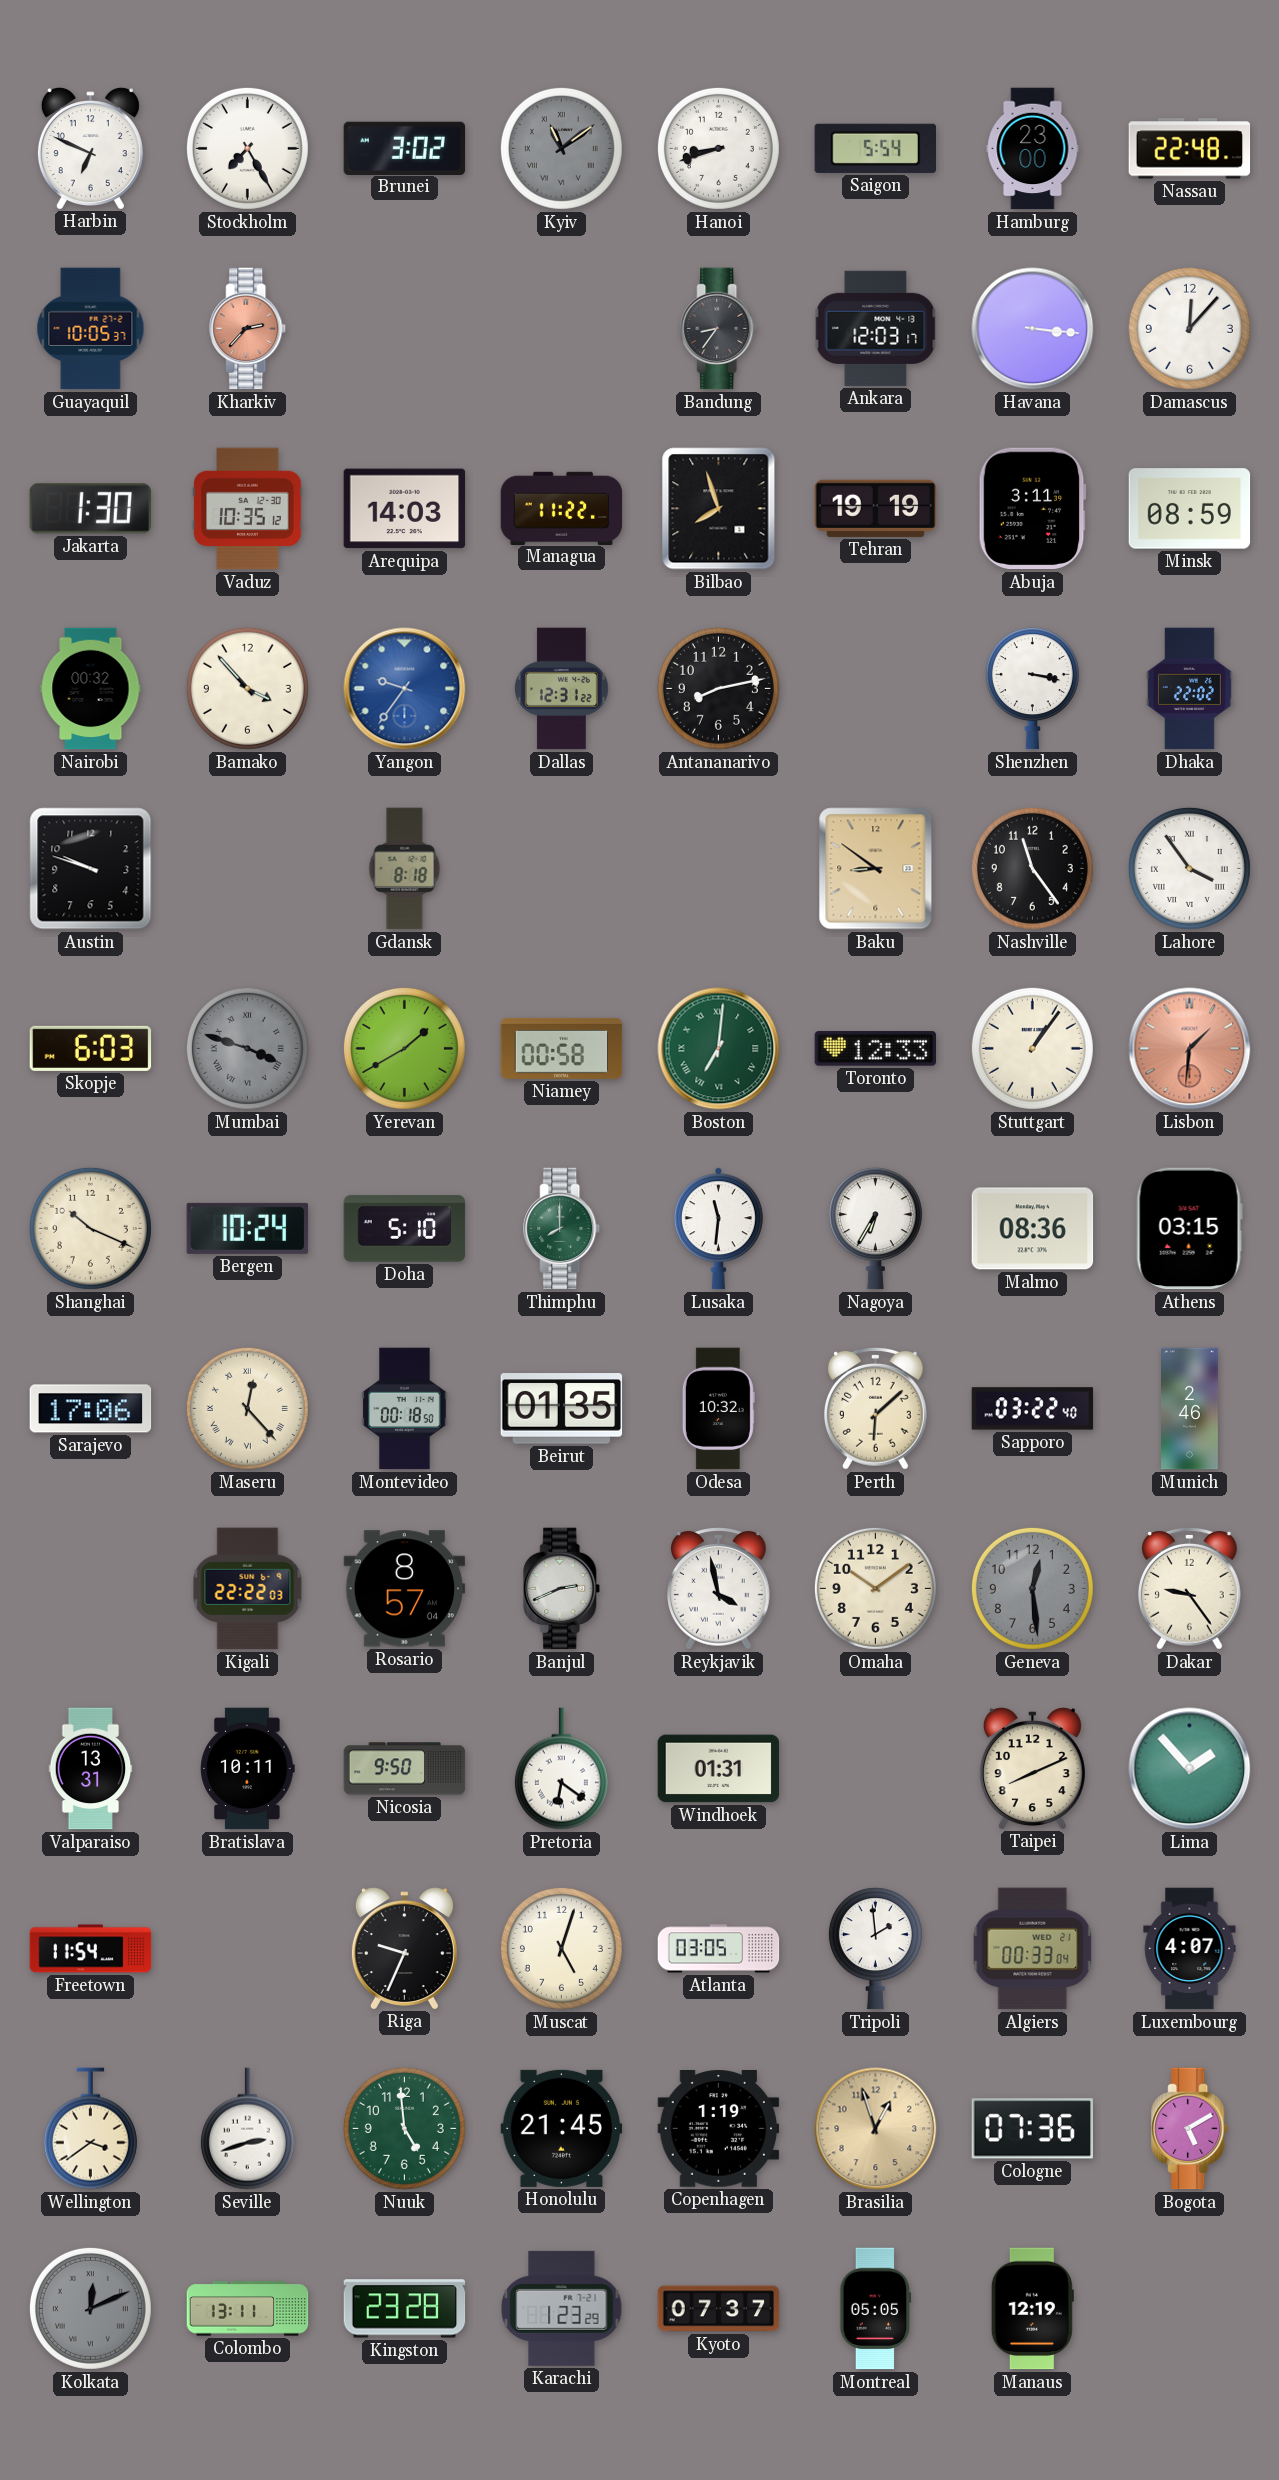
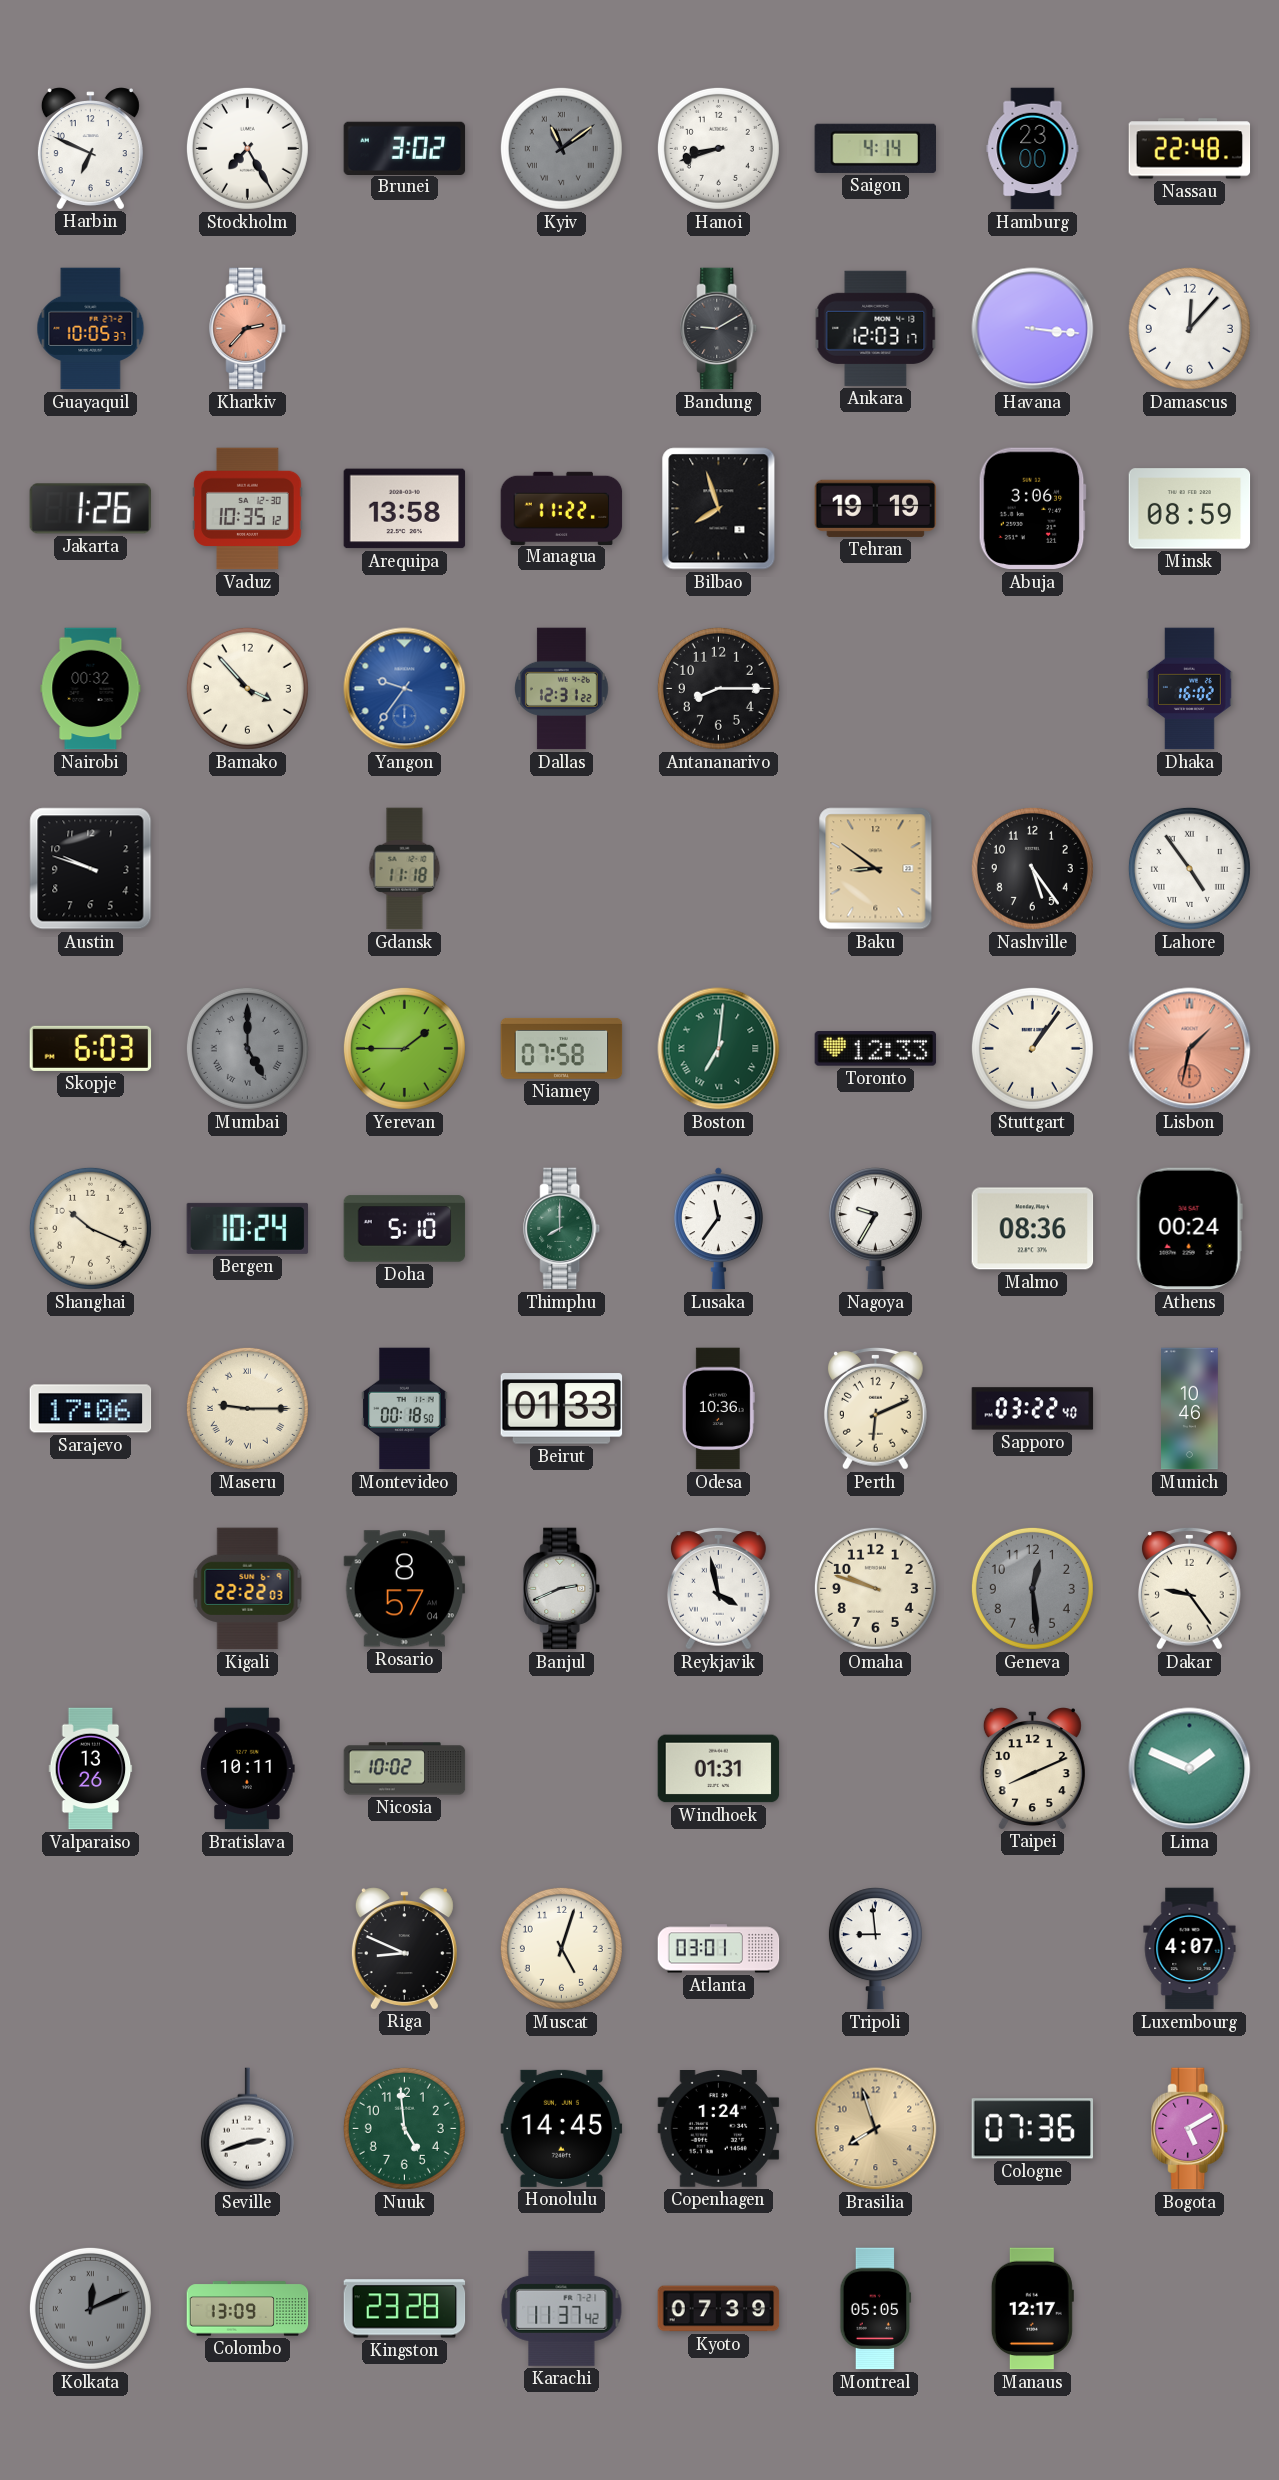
Saigon: 5:54 -> 4:14 (875, 148)
Bandung: 8:36 -> 9:10 (719, 329)
Jakarta: 1:30 -> 1:26 (91, 509)
Arequipa: 14:03 -> 13:58 (405, 509)
Abuja: 3:11 -> 3:06 (1032, 509)
Antananarivo: 8:13 -> 8:15 (718, 688)
Shenzhen: 3:17 -> none (1032, 689)
Dhaka: 22:02 -> 16:02 (1189, 689)
Gdansk: 8:18 -> 11:18 (405, 869)
Nashville: 11:24 -> 5:24 (1032, 868)
Lahore: 3:54 -> 4:54 (1189, 868)
Mumbai: 3:48 -> 5:00 (247, 1048)
Yerevan: 1:40 -> 1:45 (404, 1048)
Niamey: 00:58 -> 07:58 (562, 1048)
Lisbon: 1:31 -> 1:32 (1190, 1049)
Lusaka: 11:31 -> 11:36 (718, 1229)
Nagoya: 6:35 -> 9:35 (875, 1229)
Athens: 03:15 -> 00:24 (1189, 1229)
Maseru: 12:23 -> 9:15 (247, 1408)
Beirut: 01:35 -> 01:33 (562, 1409)
Odesa: 10:32 -> 10:36 (718, 1409)
Perth: 6:08 -> 6:11 (876, 1409)
Munich: 2:46 -> 10:46 (1190, 1409)
Omaha: 10:09 -> 9:48 (875, 1588)
Valparaiso: 13:31 -> 13:26 (91, 1769)
Nicosia: 9:50 -> 10:02 (405, 1769)
Pretoria: 6:21 -> none (561, 1769)
Lima: 1:53 -> 1:49 (1190, 1769)
Freetown: 11:54 -> none (91, 1949)
Riga: 9:34 -> 8:49 (404, 1948)
Atlanta: 03:05 -> 03:01 (719, 1949)
Tripoli: 1:59 -> 8:59 (875, 1949)
Algiers: 00:33 -> none (1033, 1949)
Wellington: 3:39 -> none (90, 2129)
Honolulu: 21:45 -> 14:45 (562, 2128)
Copenhagen: 1:19 -> 1:24 (719, 2129)
Brasilia: 12:57 -> 7:57 (876, 2129)
Colombo: 13:11 -> 13:09 (248, 2309)
Karachi: 1:23 -> 11:37 (562, 2308)
Kyoto: 07:37 -> 07:39 (719, 2309)
Manaus: 12:19 -> 12:17 (1032, 2309)
